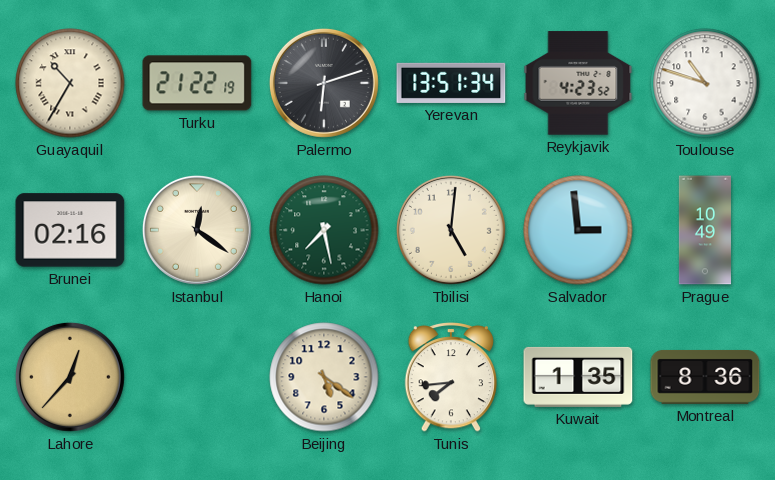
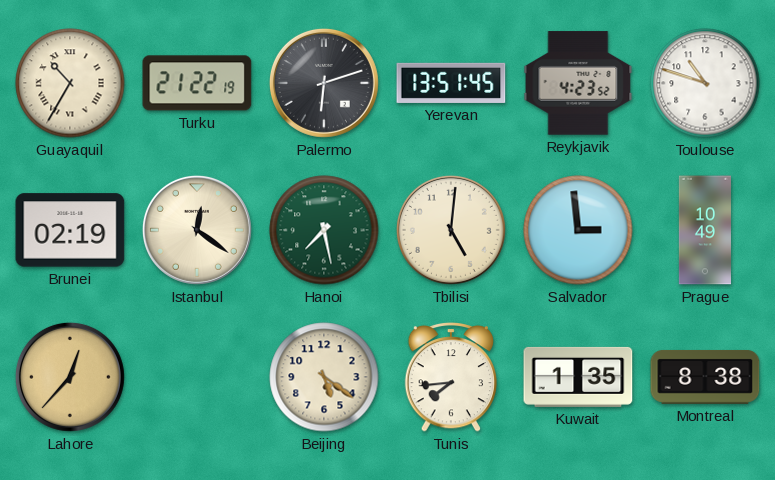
Yerevan: 13:51:34 -> 13:51:45 (451, 83)
Brunei: 02:16 -> 02:19 (70, 230)
Montreal: 8:36 -> 8:38 (705, 377)
